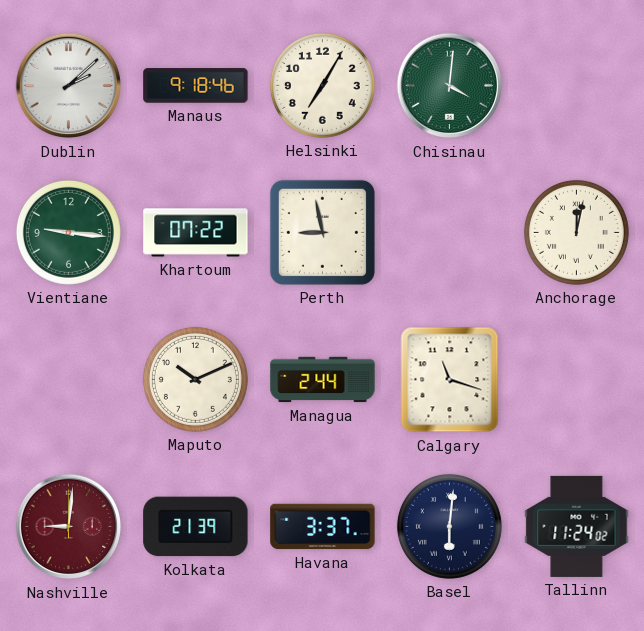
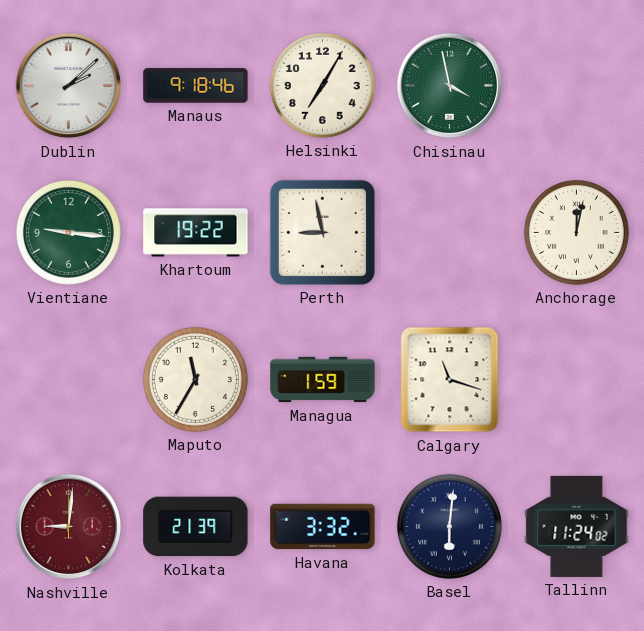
Chisinau: 4:01 -> 3:58 (450, 86)
Khartoum: 07:22 -> 19:22 (196, 233)
Maputo: 10:11 -> 11:35 (195, 379)
Managua: 2:44 -> 1:59 (323, 380)
Havana: 3:37 -> 3:32 (323, 527)
